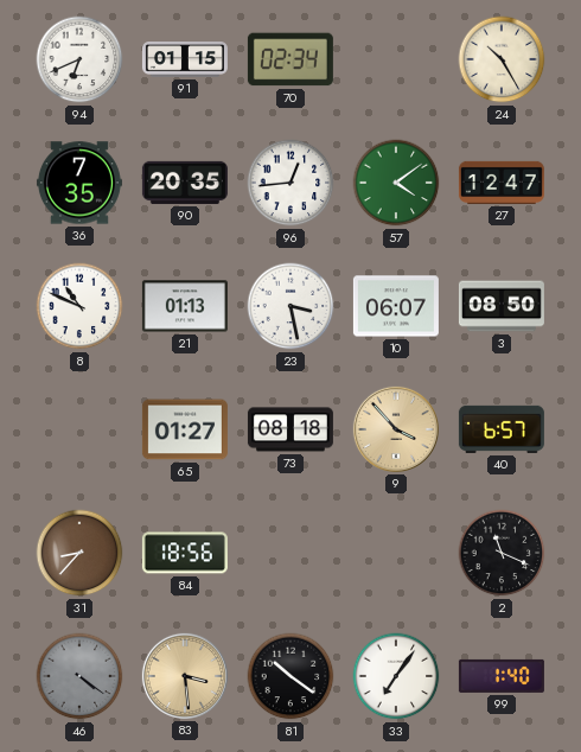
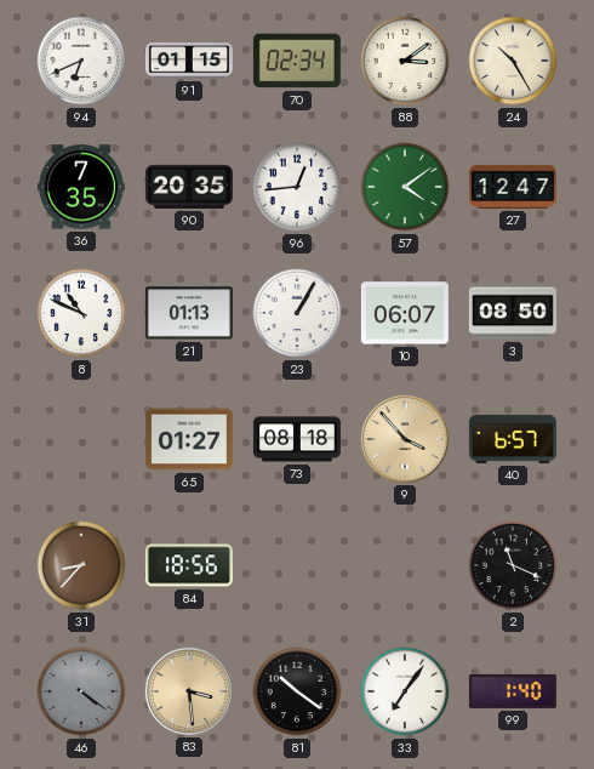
88: none -> 3:09 (405, 61)
23: 3:28 -> 1:05 (297, 313)
